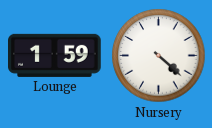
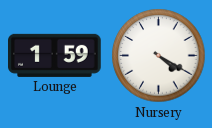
Nursery: 4:22 -> 4:20 (159, 56)
